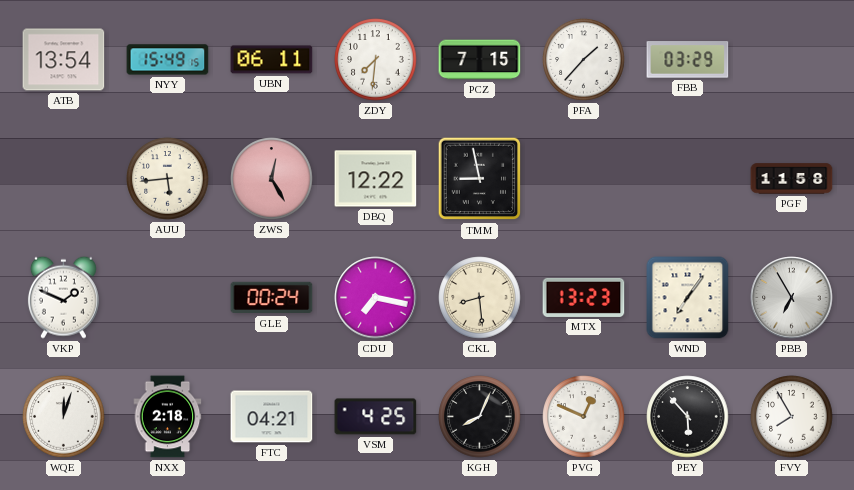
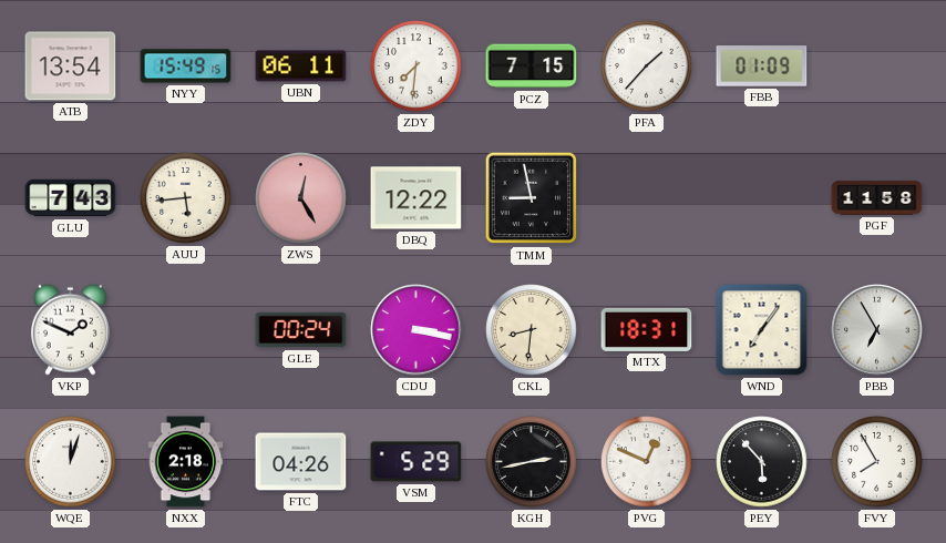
FBB: 03:29 -> 01:09 (762, 66)
GLU: none -> 7:43 (71, 198)
CDU: 7:17 -> 3:17 (417, 330)
CKL: 8:29 -> 8:31 (532, 330)
MTX: 13:23 -> 18:31 (647, 329)
FTC: 04:21 -> 04:26 (301, 462)
VSM: 4:25 -> 5:29 (417, 462)
KGH: 8:04 -> 2:43 (532, 462)
